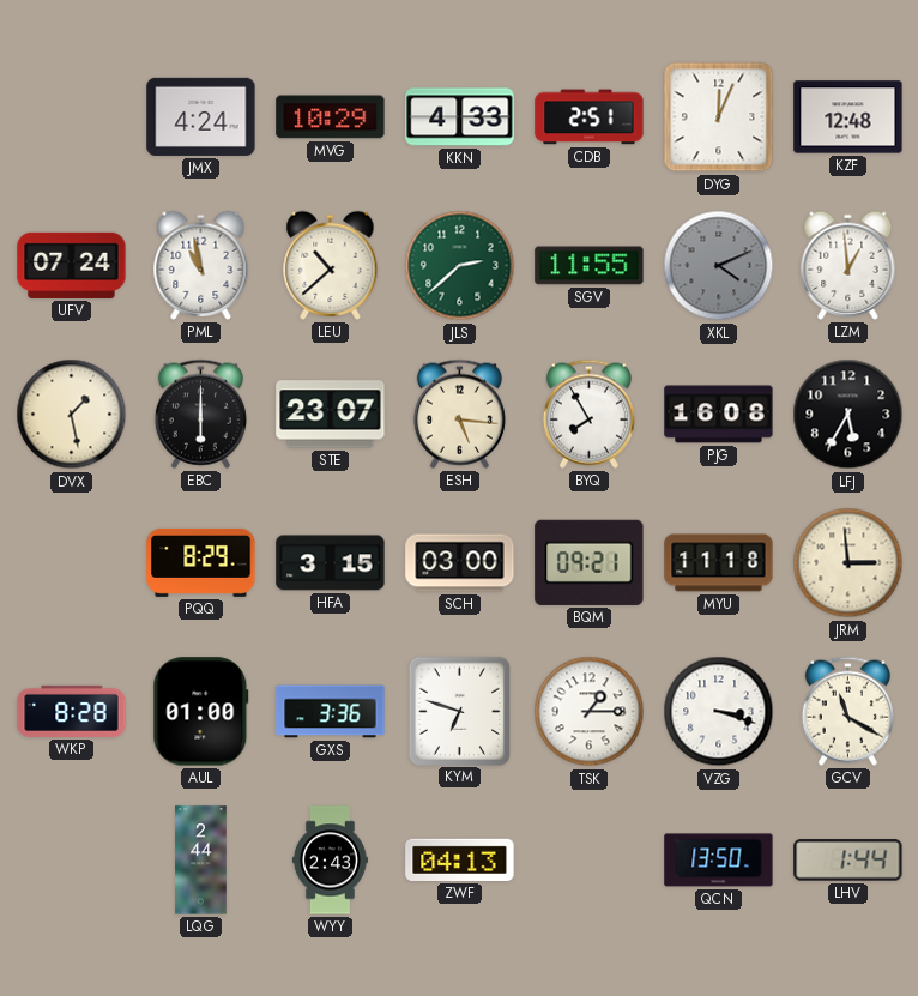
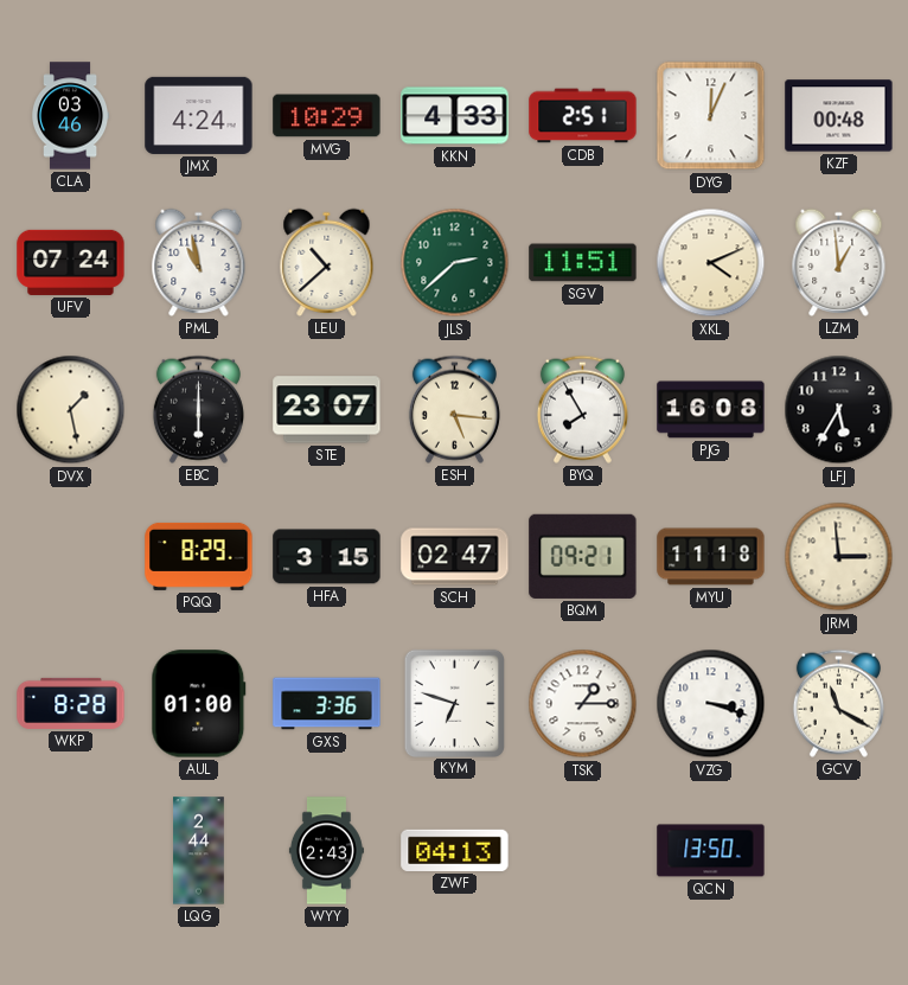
CLA: none -> 03:46 (71, 116)
KZF: 12:48 -> 00:48 (839, 116)
SGV: 11:55 -> 11:51 (583, 263)
XKL dial: grey -> cream (711, 263)
SCH: 03:00 -> 02:47 (455, 557)
LHV: 1:44 -> none (848, 861)
